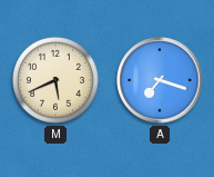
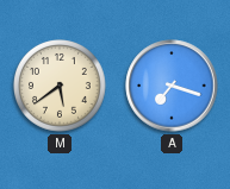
M: 5:41 -> 5:39 (61, 87)
